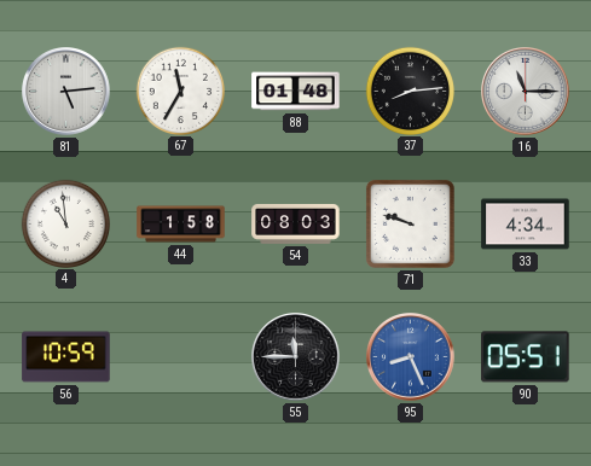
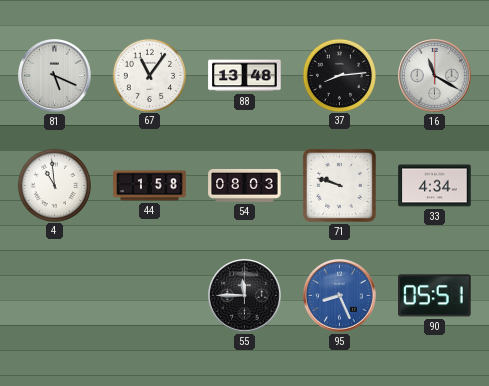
81: 5:14 -> 5:19 (55, 76)
67: 11:35 -> 11:06 (149, 75)
88: 01:48 -> 13:48 (245, 76)
16: 11:15 -> 11:20 (435, 76)
56: 10:59 -> none (66, 357)
